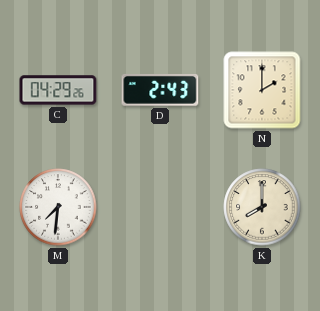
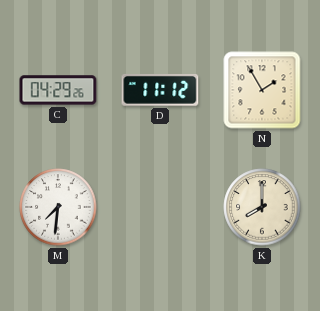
D: 2:43 -> 11:12 (160, 90)
N: 2:00 -> 1:55 (262, 90)
